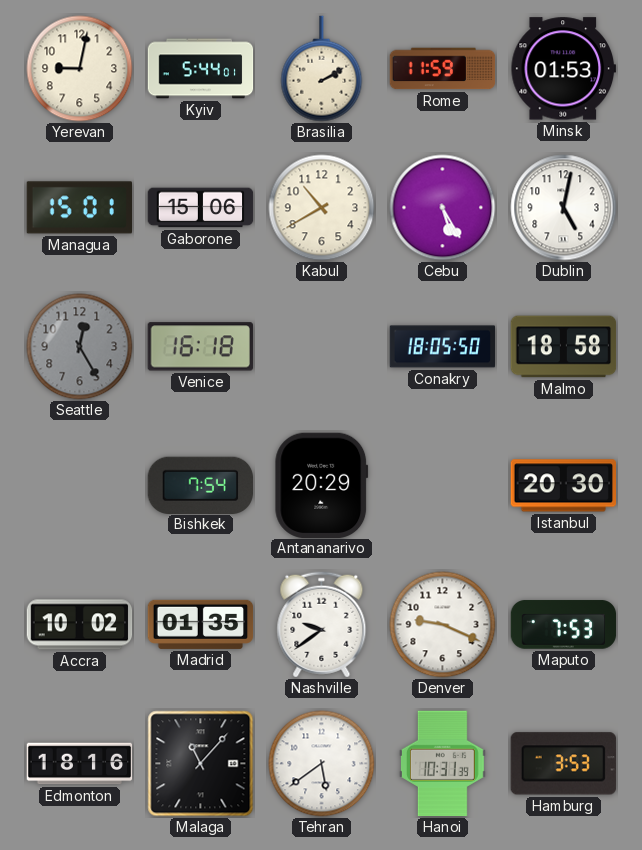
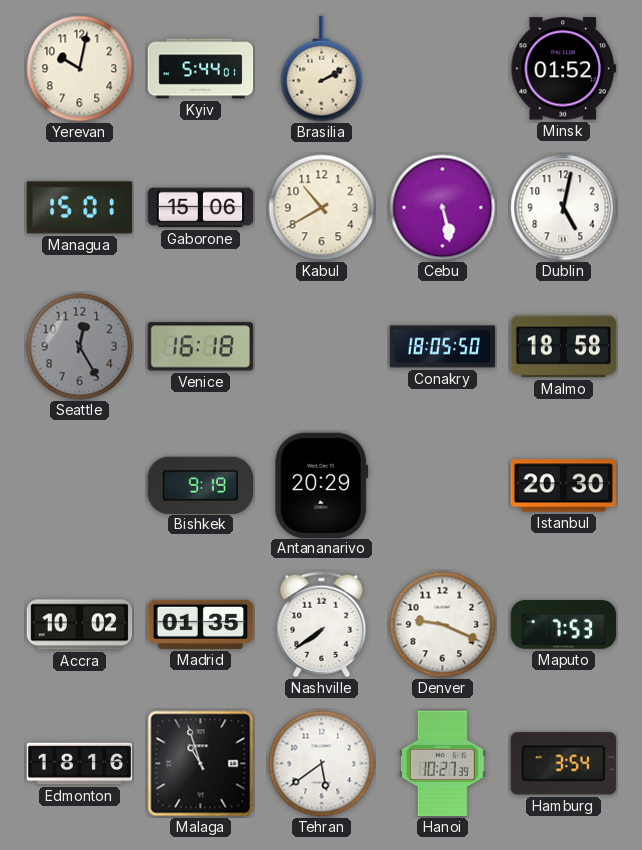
Yerevan: 9:02 -> 10:02 (80, 69)
Rome: 11:59 -> none (443, 69)
Minsk: 01:53 -> 01:52 (563, 69)
Cebu: 5:25 -> 5:28 (443, 208)
Bishkek: 7:54 -> 9:19 (200, 485)
Nashville: 9:39 -> 7:39 (322, 625)
Malaga: 11:07 -> 10:57 (201, 764)
Hanoi: 10:31 -> 10:27 (442, 764)
Hamburg: 3:53 -> 3:54 (563, 764)
